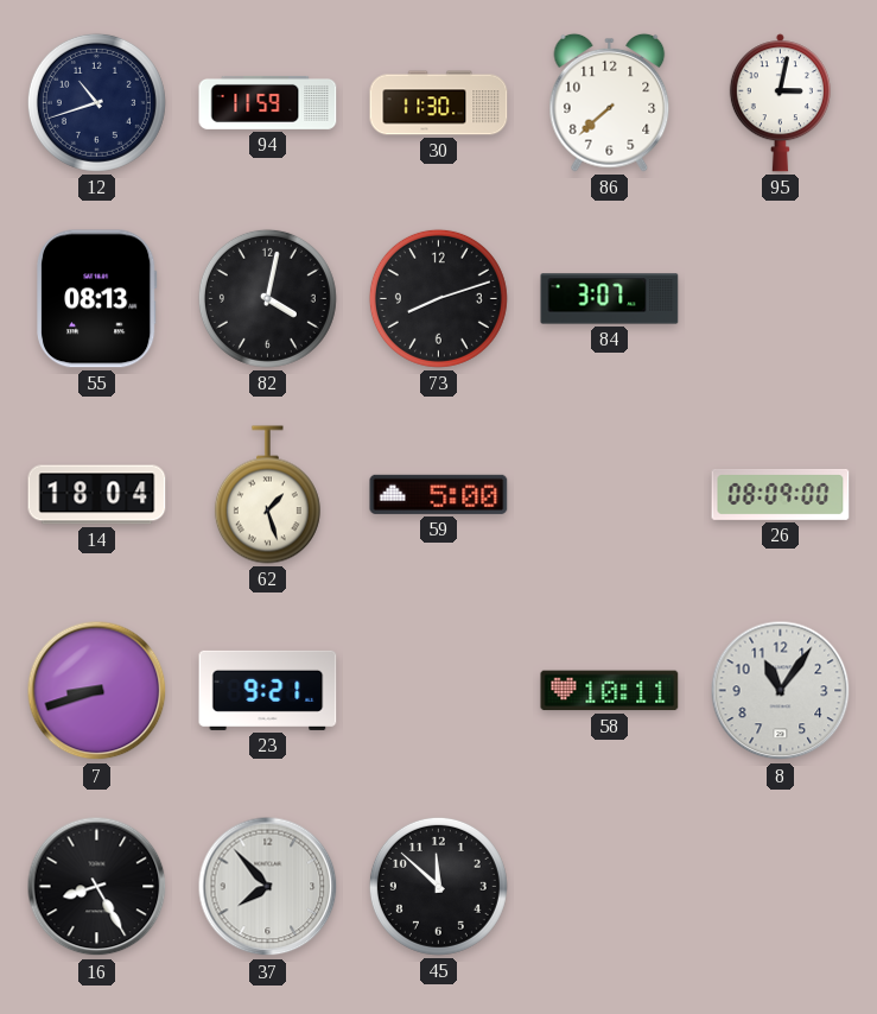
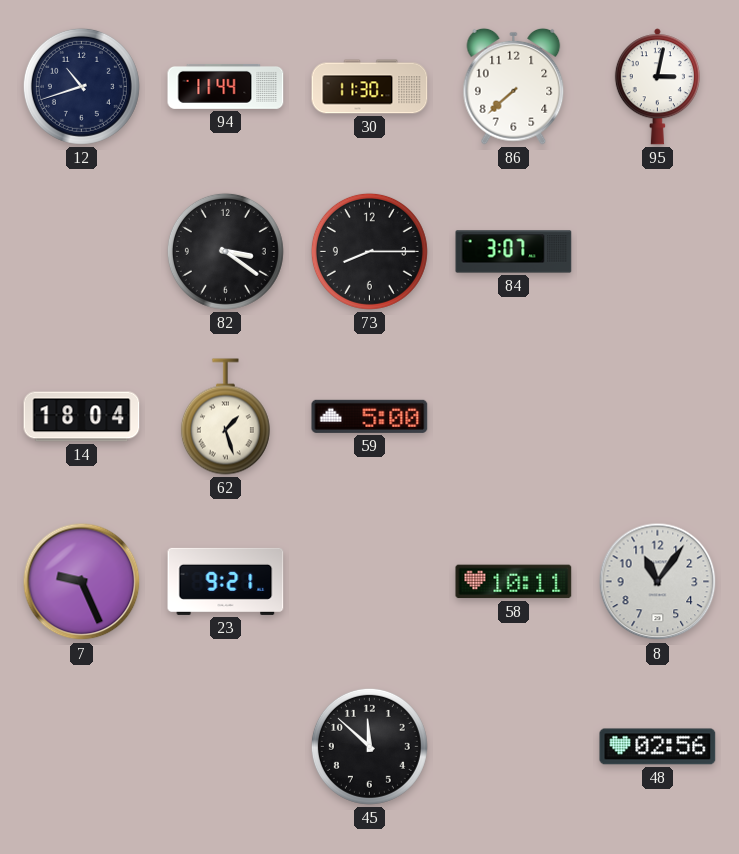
94: 11:59 -> 11:44 (226, 86)
55: 08:13 -> none (97, 299)
82: 4:02 -> 3:21 (225, 251)
73: 8:12 -> 8:15 (369, 251)
26: 08:09 -> none (781, 494)
7: 8:42 -> 9:26 (82, 582)
16: 8:25 -> none (97, 887)
37: 7:53 -> none (268, 887)
48: none -> 02:56 (658, 747)
